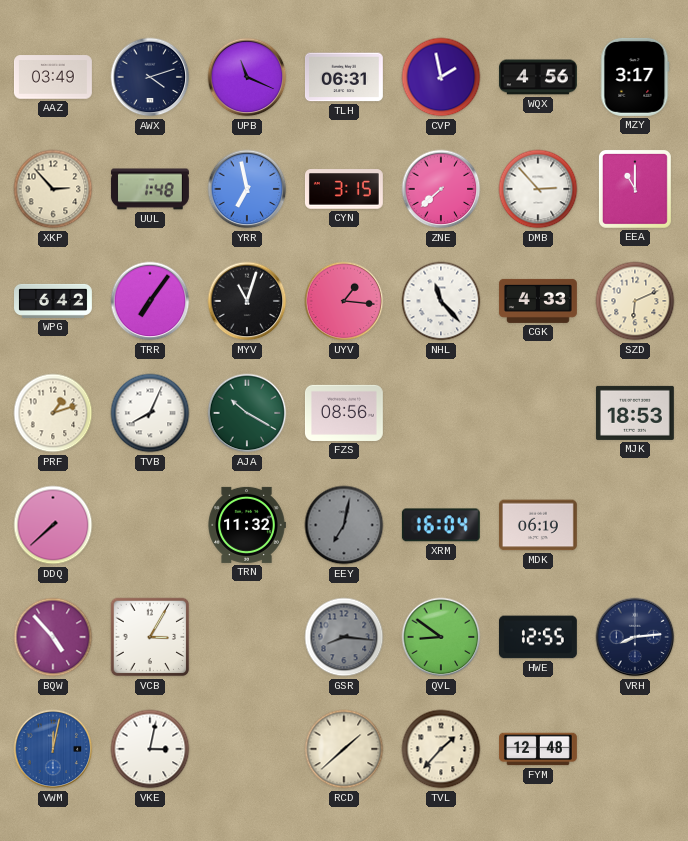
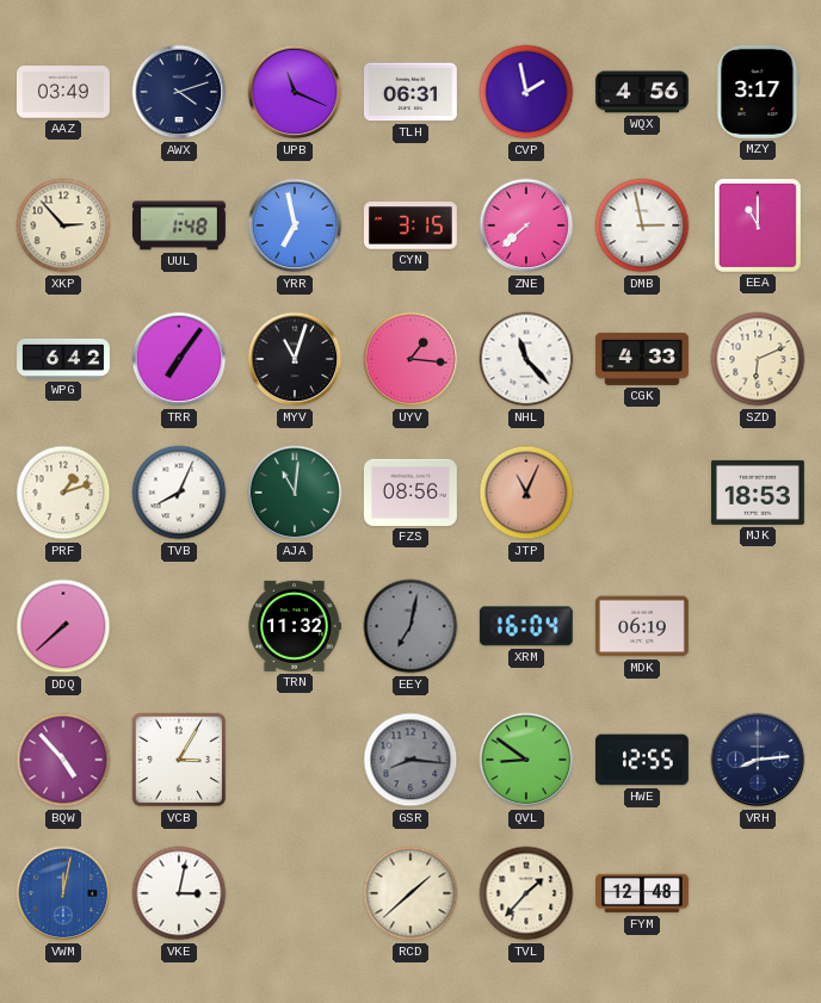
DMB: 2:53 -> 2:58 (642, 225)
AJA: 10:20 -> 11:01 (295, 493)
JTP: none -> 11:04 (526, 493)
